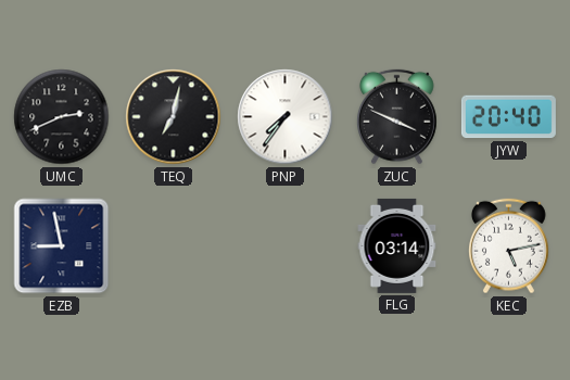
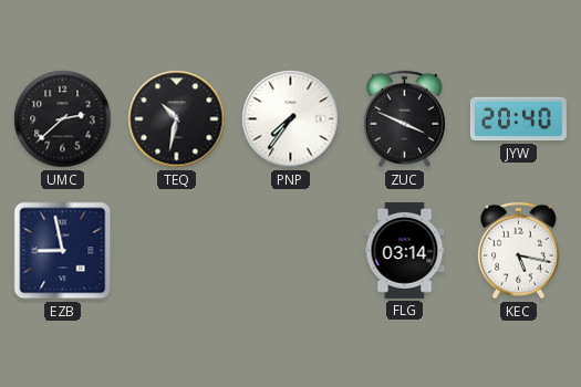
UMC: 2:41 -> 2:38 (63, 119)
TEQ: 7:02 -> 10:32 (177, 119)
KEC: 5:13 -> 5:17 (519, 251)
